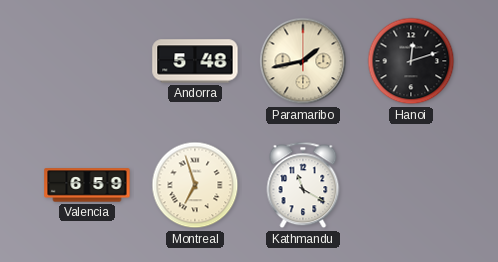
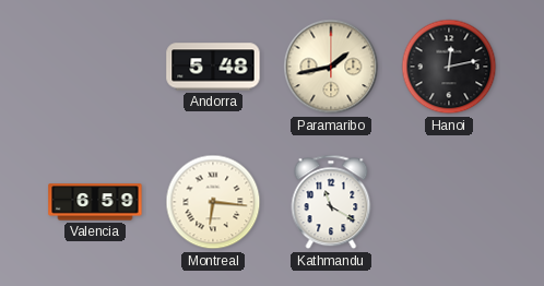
Hanoi: 12:12 -> 12:13 (449, 67)
Montreal: 6:57 -> 6:16 (213, 202)
